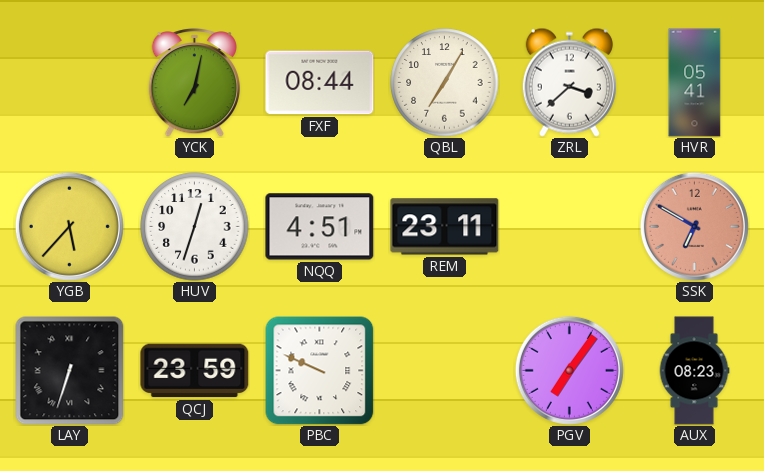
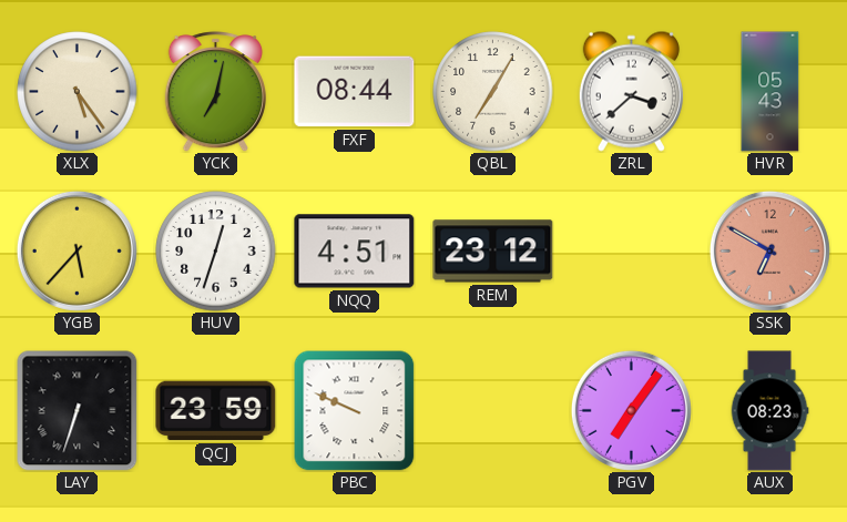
XLX: none -> 5:24 (78, 92)
HVR: 05:41 -> 05:43 (771, 92)
REM: 23:11 -> 23:12 (493, 252)
